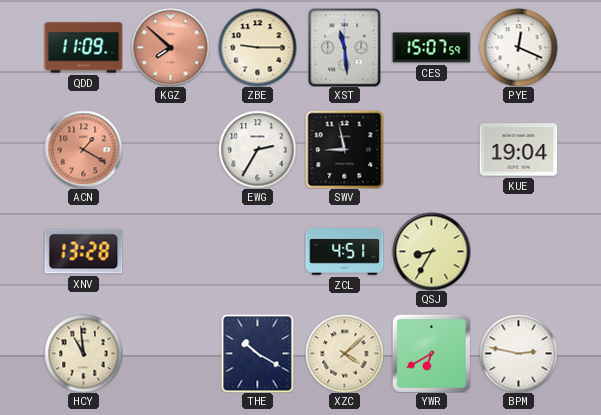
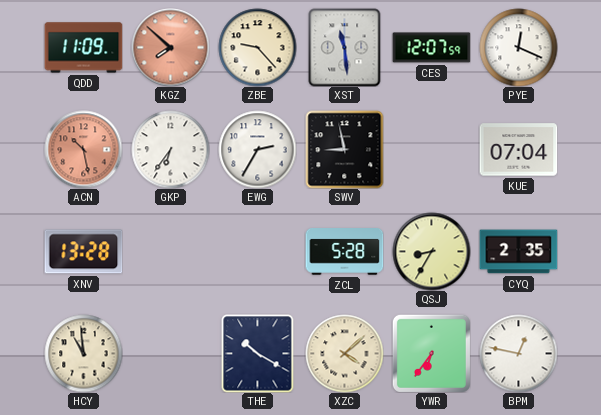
ZBE: 9:15 -> 9:23 (257, 47)
CES: 15:07 -> 12:07 (431, 48)
ACN: 1:20 -> 10:28 (83, 149)
GKP: none -> 6:36 (170, 149)
KUE: 19:04 -> 07:04 (518, 150)
ZCL: 4:51 -> 5:28 (344, 252)
CYQ: none -> 2:35 (518, 252)
YWR: 6:40 -> 6:36 (431, 353)
BPM: 2:47 -> 12:47 (518, 353)
